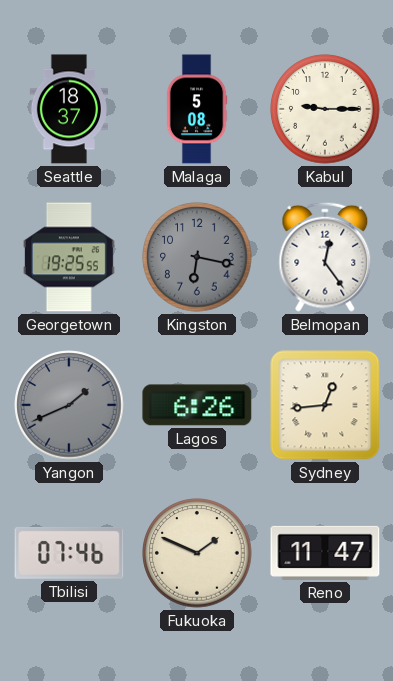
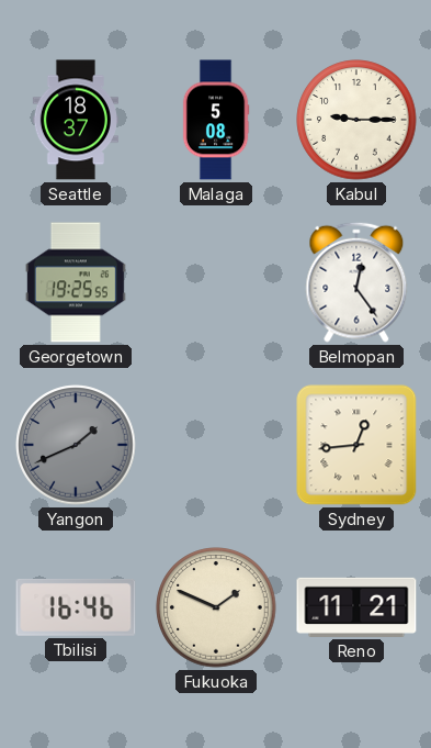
Kingston: 6:17 -> none (197, 257)
Lagos: 6:26 -> none (197, 405)
Tbilisi: 07:46 -> 16:46 (76, 607)
Reno: 11:47 -> 11:21 (356, 607)
